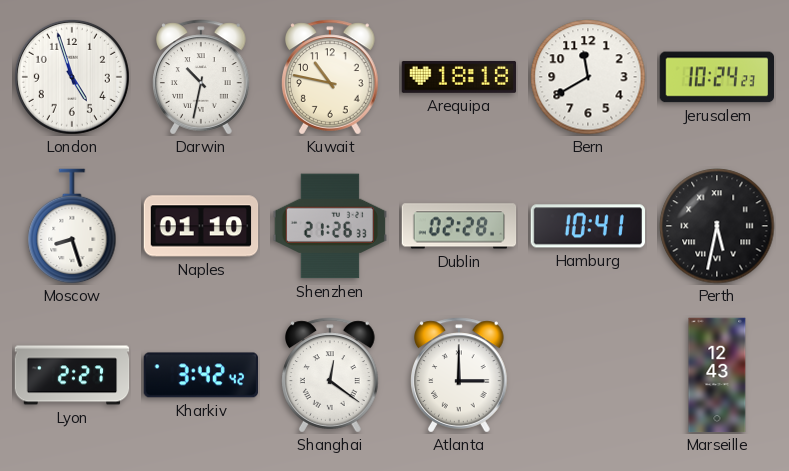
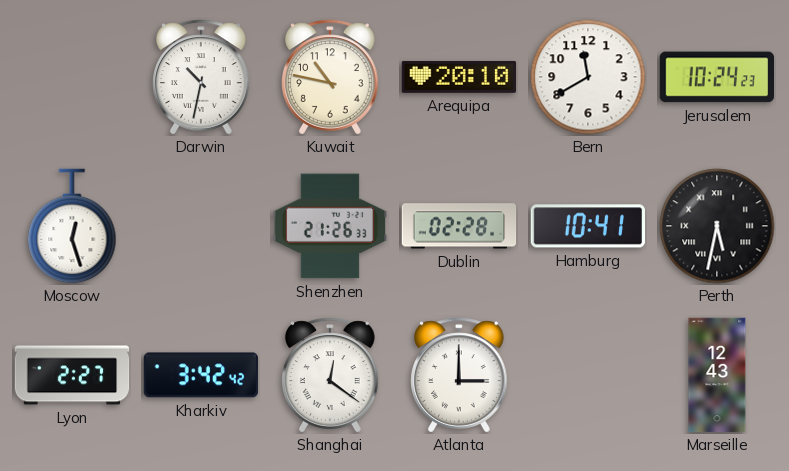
London: 4:57 -> none (72, 77)
Arequipa: 18:18 -> 20:10 (459, 77)
Moscow: 8:27 -> 12:27 (72, 226)
Naples: 01:10 -> none (201, 226)
